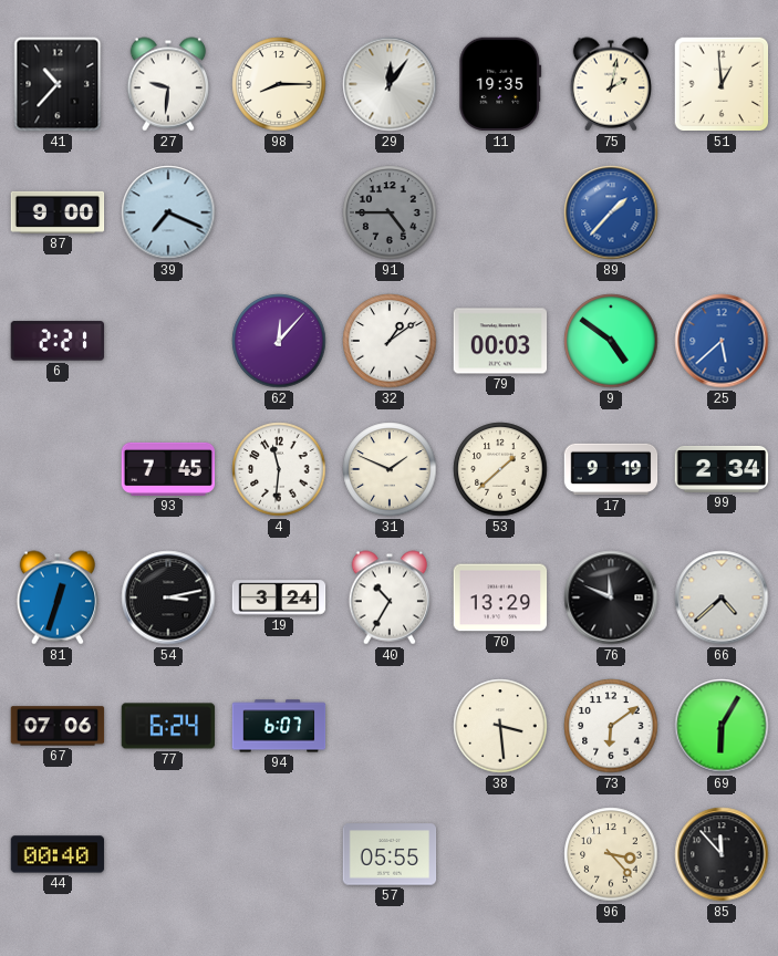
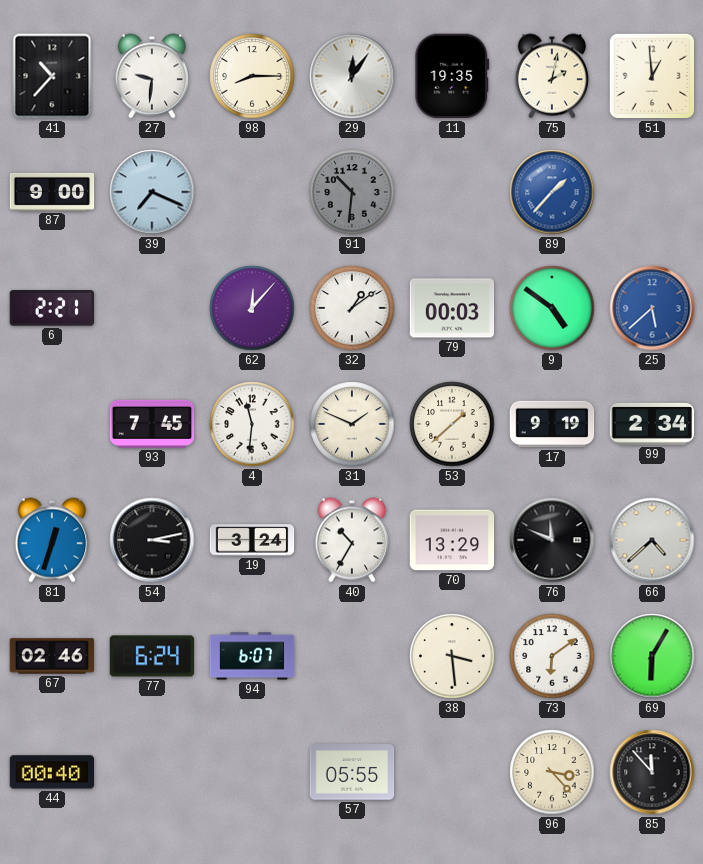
91: 4:45 -> 10:31 (352, 192)
67: 07:06 -> 02:46 (52, 656)
